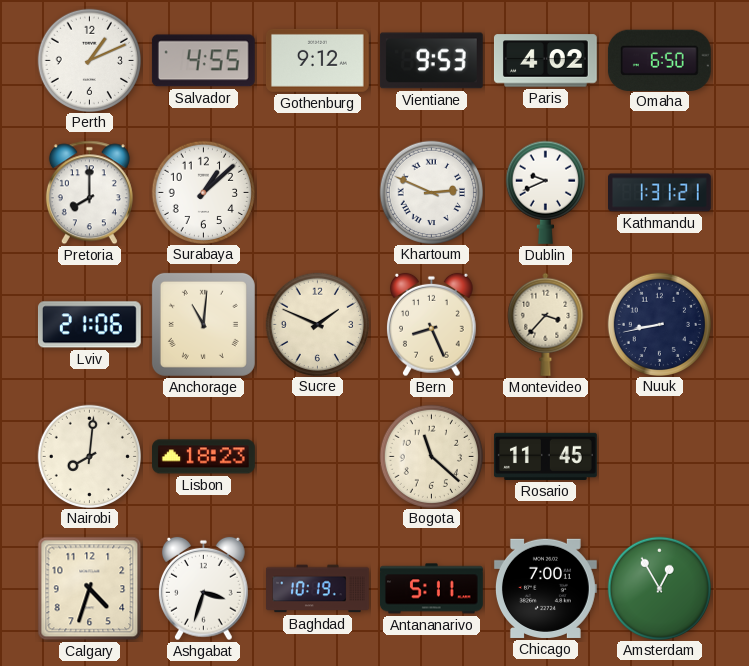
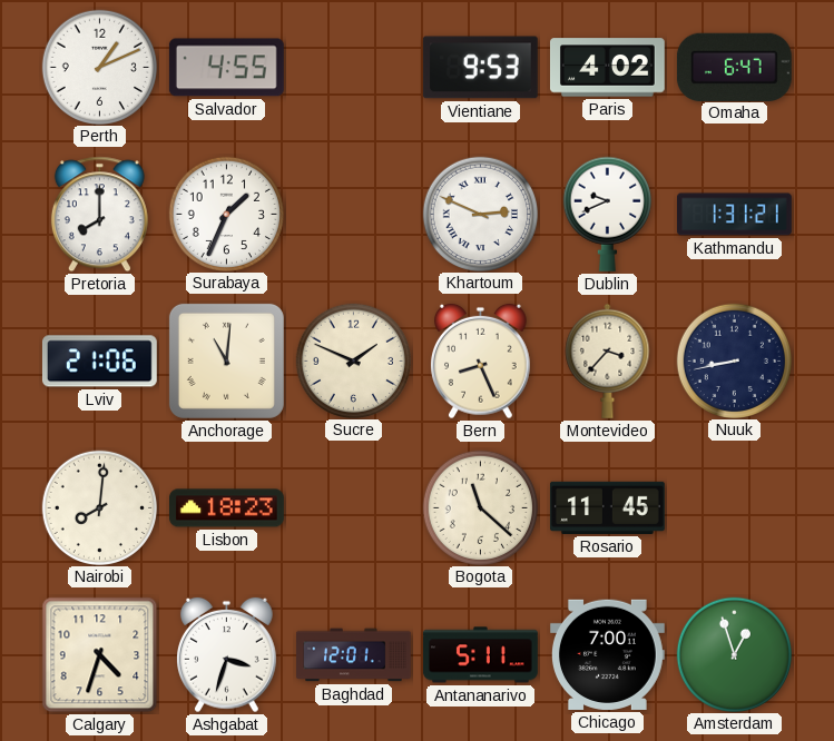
Gothenburg: 9:12 -> none (317, 60)
Omaha: 6:50 -> 6:47 (734, 67)
Surabaya: 1:08 -> 1:34 (226, 214)
Baghdad: 10:19 -> 12:01 (354, 655)
Amsterdam: 12:55 -> 12:57 (734, 654)
